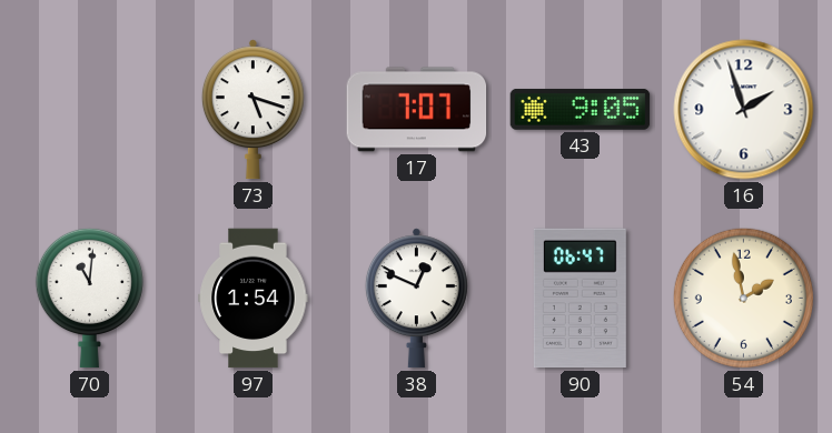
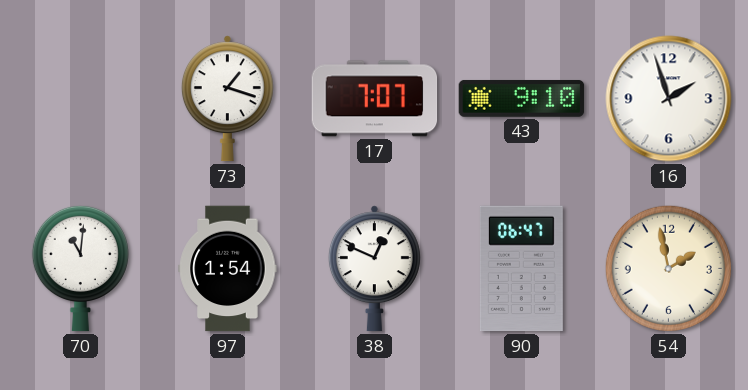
73: 5:18 -> 1:18 (227, 99)
43: 9:05 -> 9:10 (522, 99)
